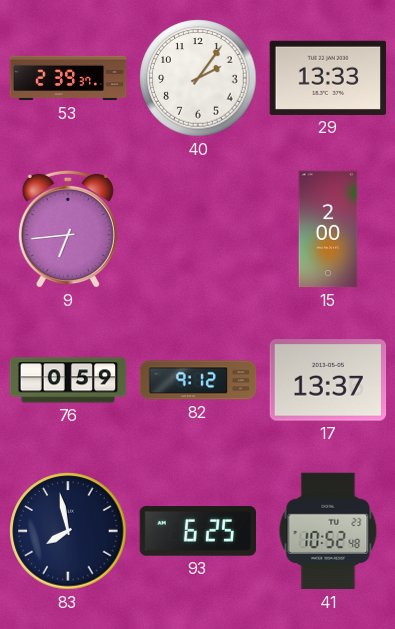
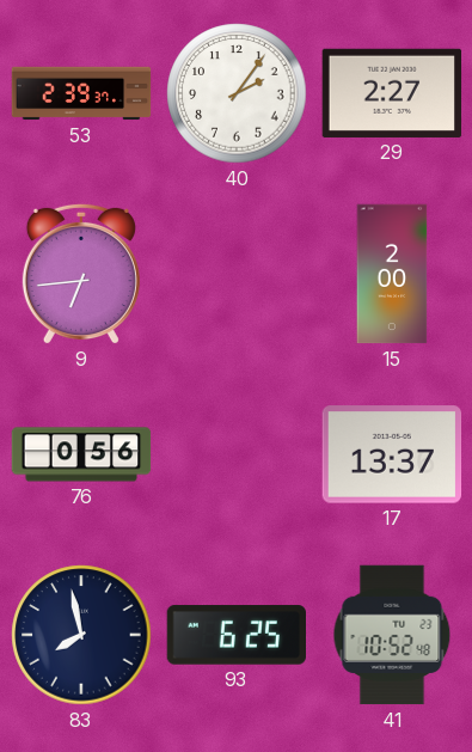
29: 13:33 -> 2:27 (392, 93)
76: 0:59 -> 0:56 (81, 454)
82: 9:12 -> none (198, 380)
